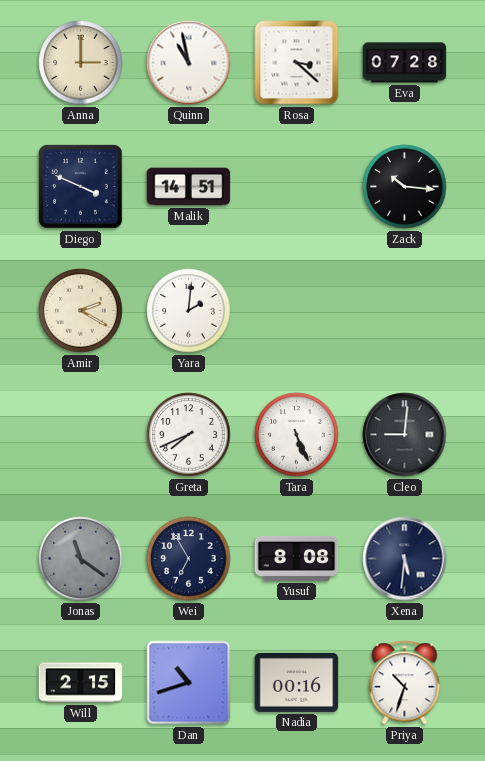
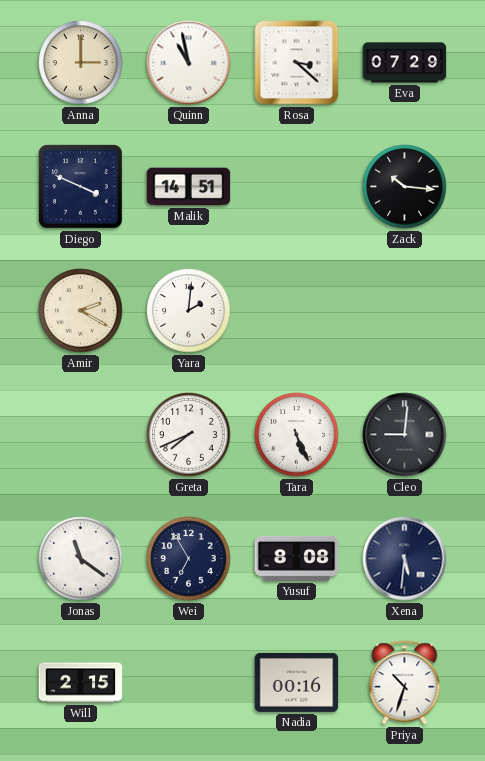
Eva: 07:28 -> 07:29 (405, 63)
Jonas dial: grey -> white (81, 559)
Dan: 10:42 -> none (189, 683)
